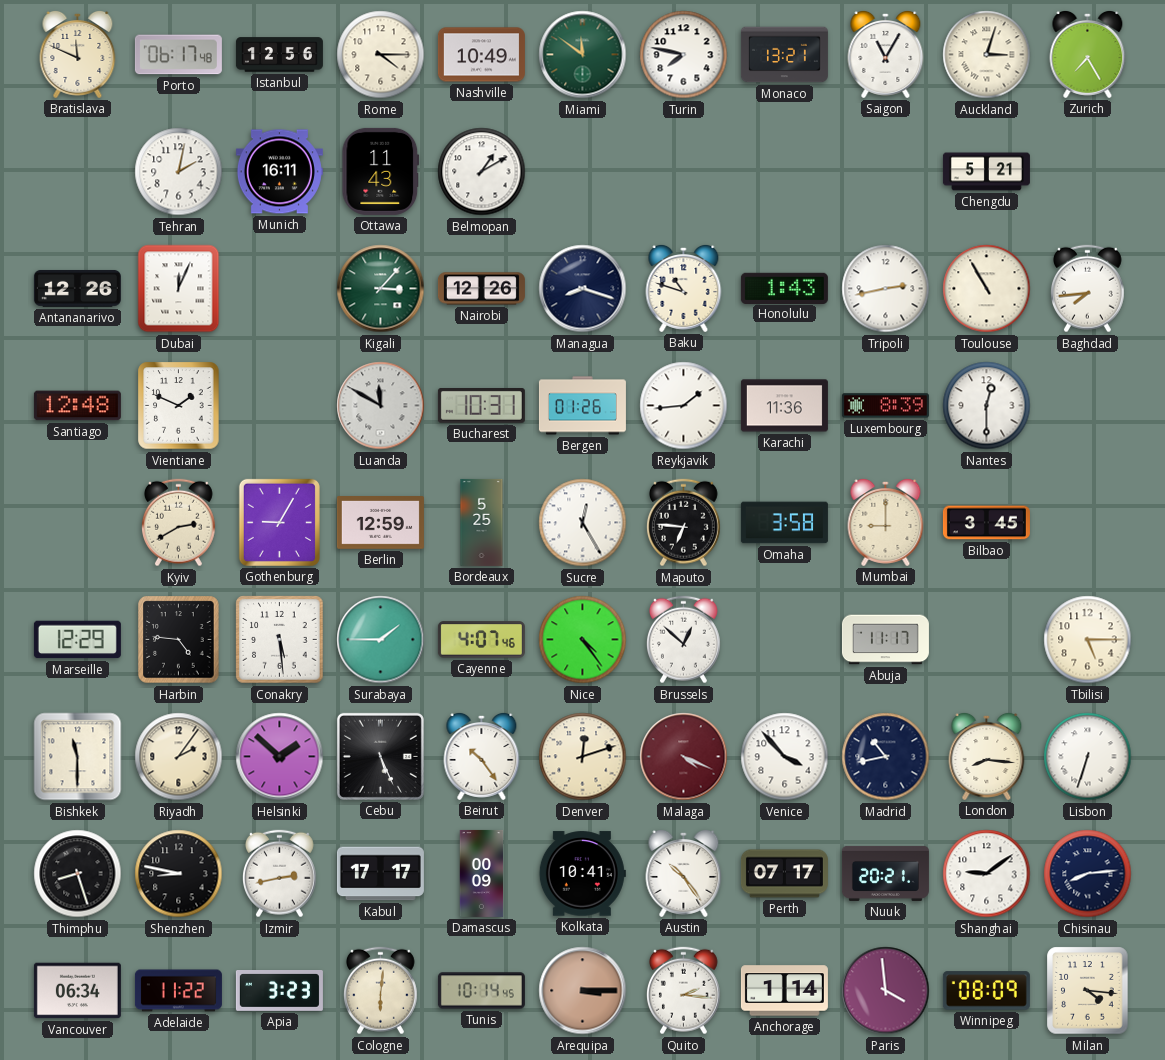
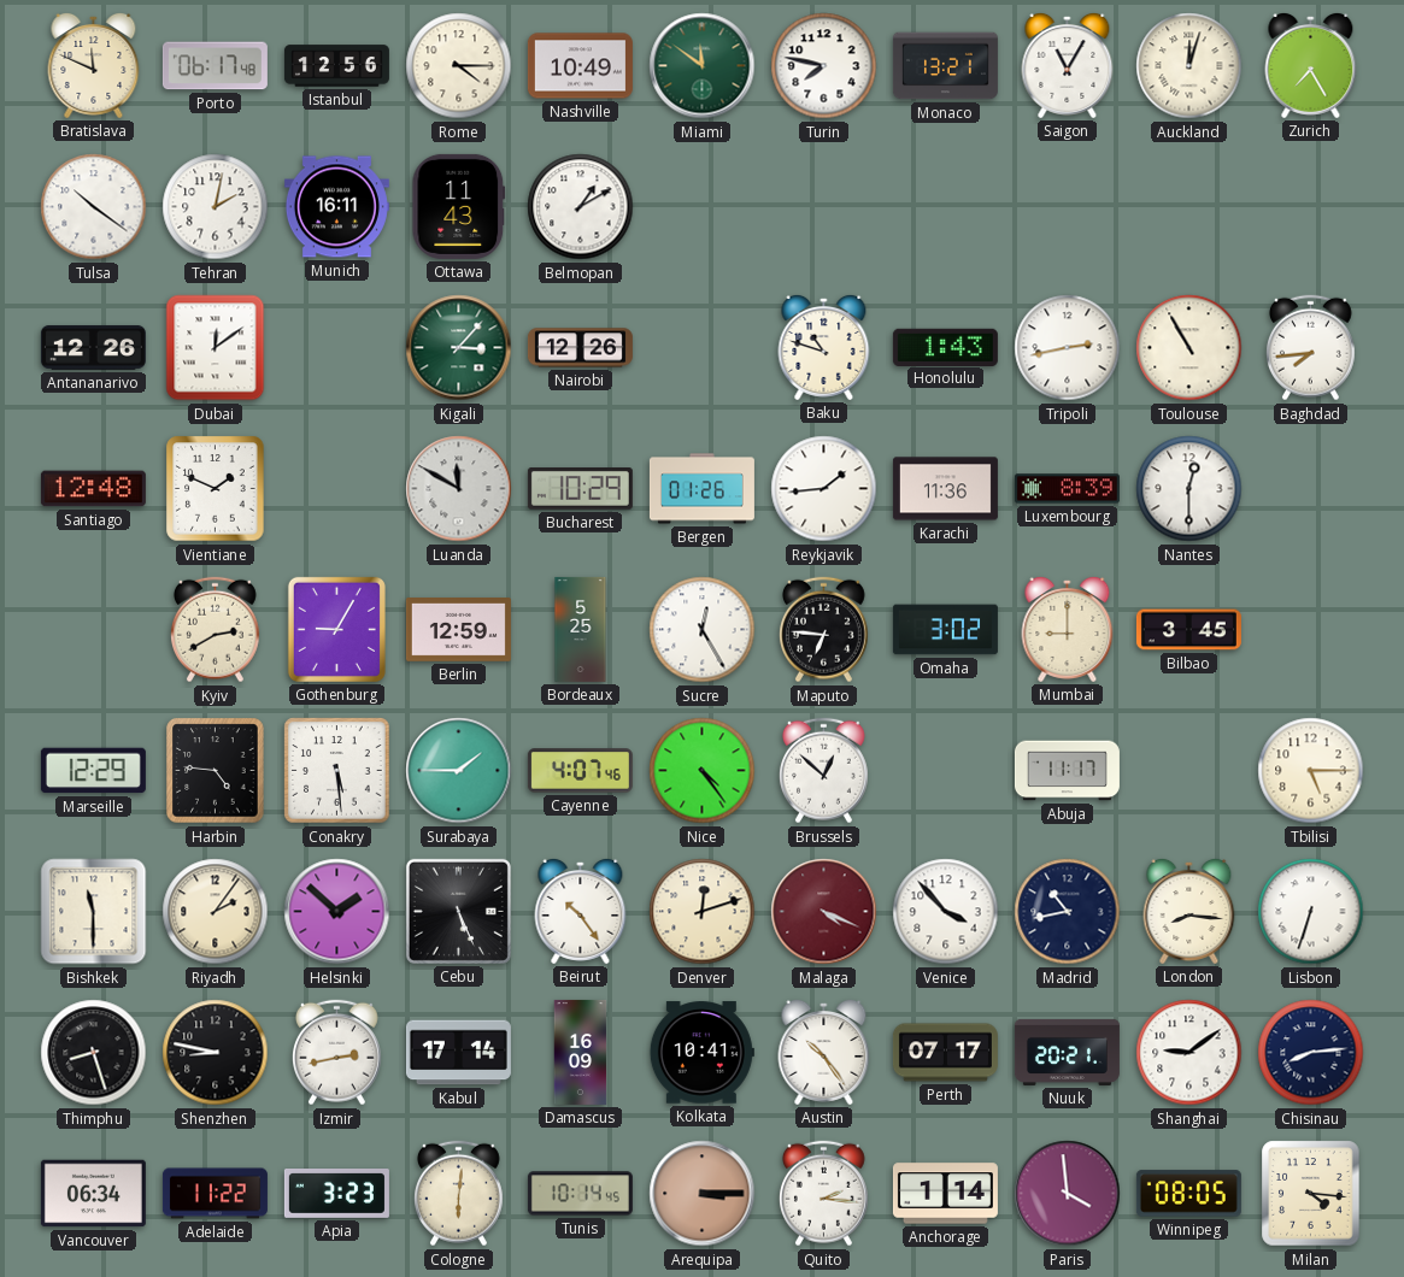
Auckland: 3:03 -> 12:03 (1189, 66)
Tulsa: none -> 10:21 (94, 207)
Chengdu: 5:21 -> none (986, 172)
Dubai: 12:04 -> 12:09 (216, 348)
Managua: 8:18 -> none (583, 289)
Bucharest: 10:31 -> 10:29 (580, 489)
Omaha: 3:58 -> 3:02 (945, 630)
Kabul: 17:17 -> 17:14 (458, 1053)
Damascus: 00:09 -> 16:09 (581, 1052)
Winnipeg: 08:09 -> 08:05 (1188, 1194)
